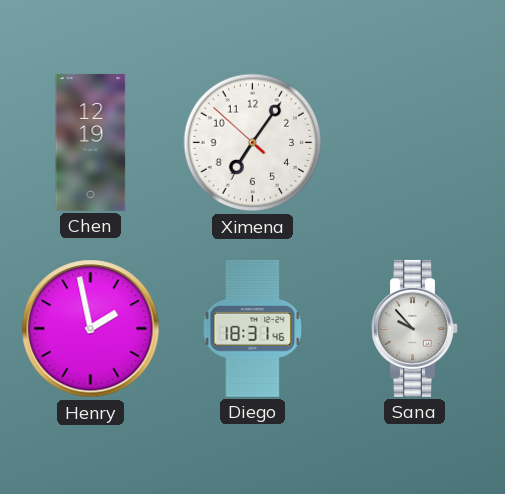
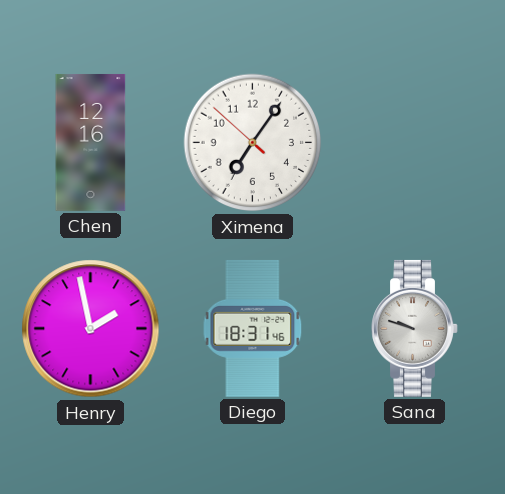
Chen: 12:19 -> 12:16 (91, 142)
Sana: 9:53 -> 9:48 (415, 328)
